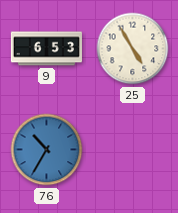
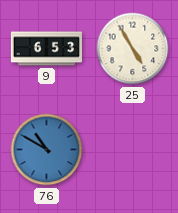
76: 10:35 -> 10:50 (47, 150)
